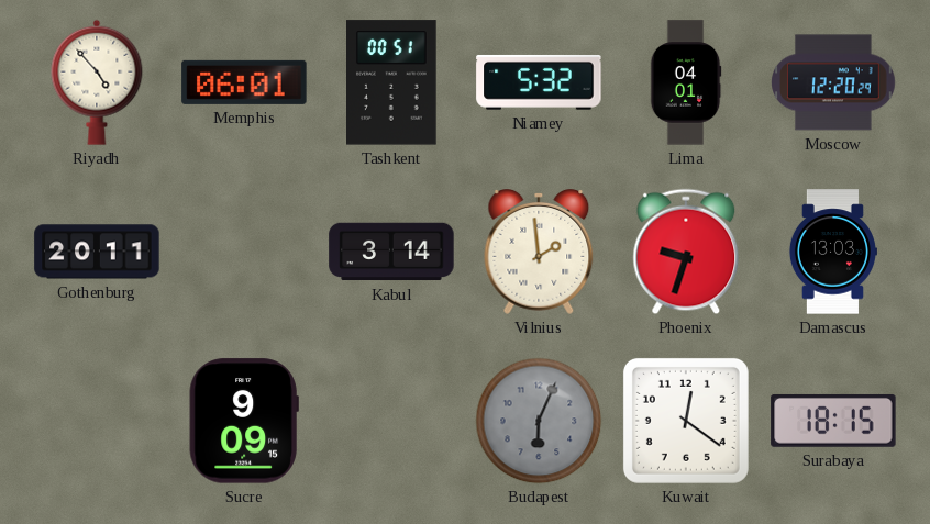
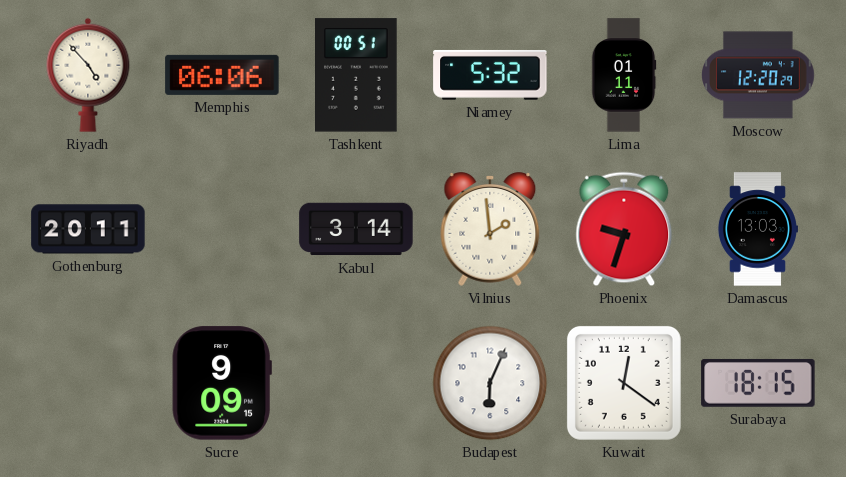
Memphis: 06:01 -> 06:06 (222, 75)
Lima: 04:01 -> 01:11 (624, 75)
Budapest dial: grey -> white (490, 383)
